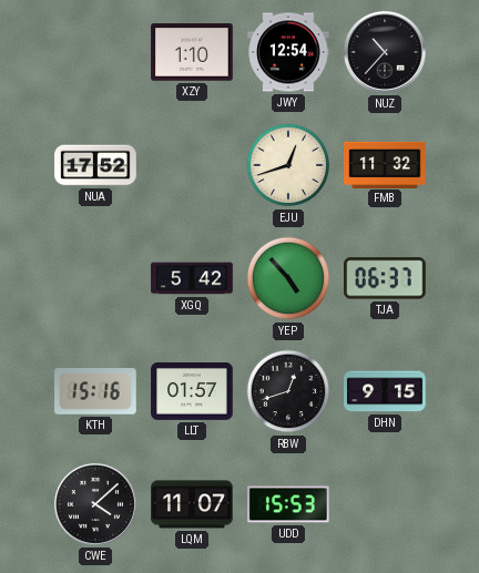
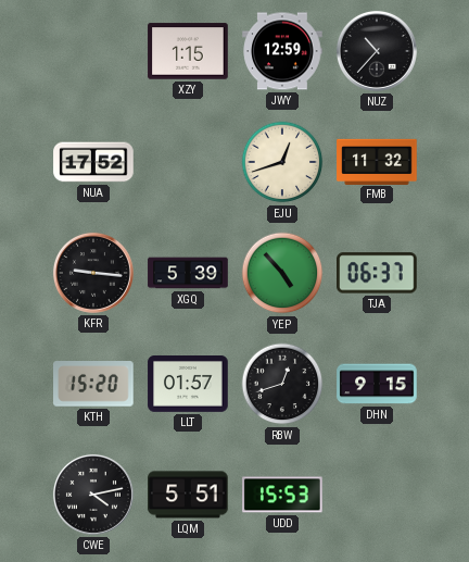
XZY: 1:10 -> 1:15 (188, 51)
JWY: 12:54 -> 12:59 (282, 51)
KFR: none -> 9:16 (93, 273)
XGQ: 5:42 -> 5:39 (188, 273)
KTH: 15:16 -> 15:20 (94, 385)
CWE: 4:08 -> 4:13 (93, 495)
LQM: 11:07 -> 5:51 (188, 495)
